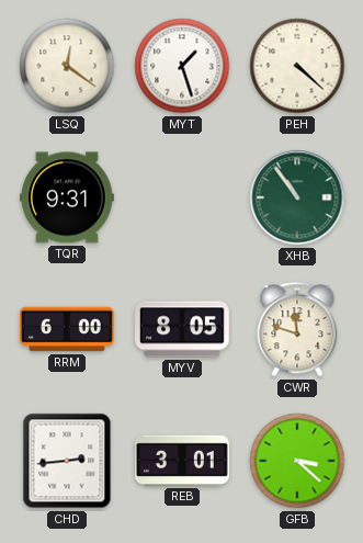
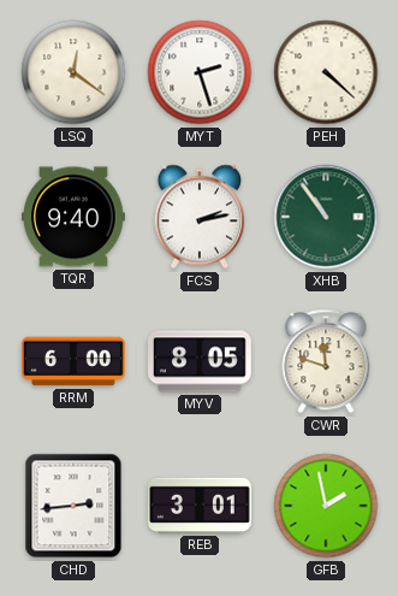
MYT: 1:27 -> 2:27 (200, 72)
TQR: 9:31 -> 9:40 (75, 217)
FCS: none -> 2:13 (198, 217)
GFB: 3:22 -> 1:58 (326, 506)
